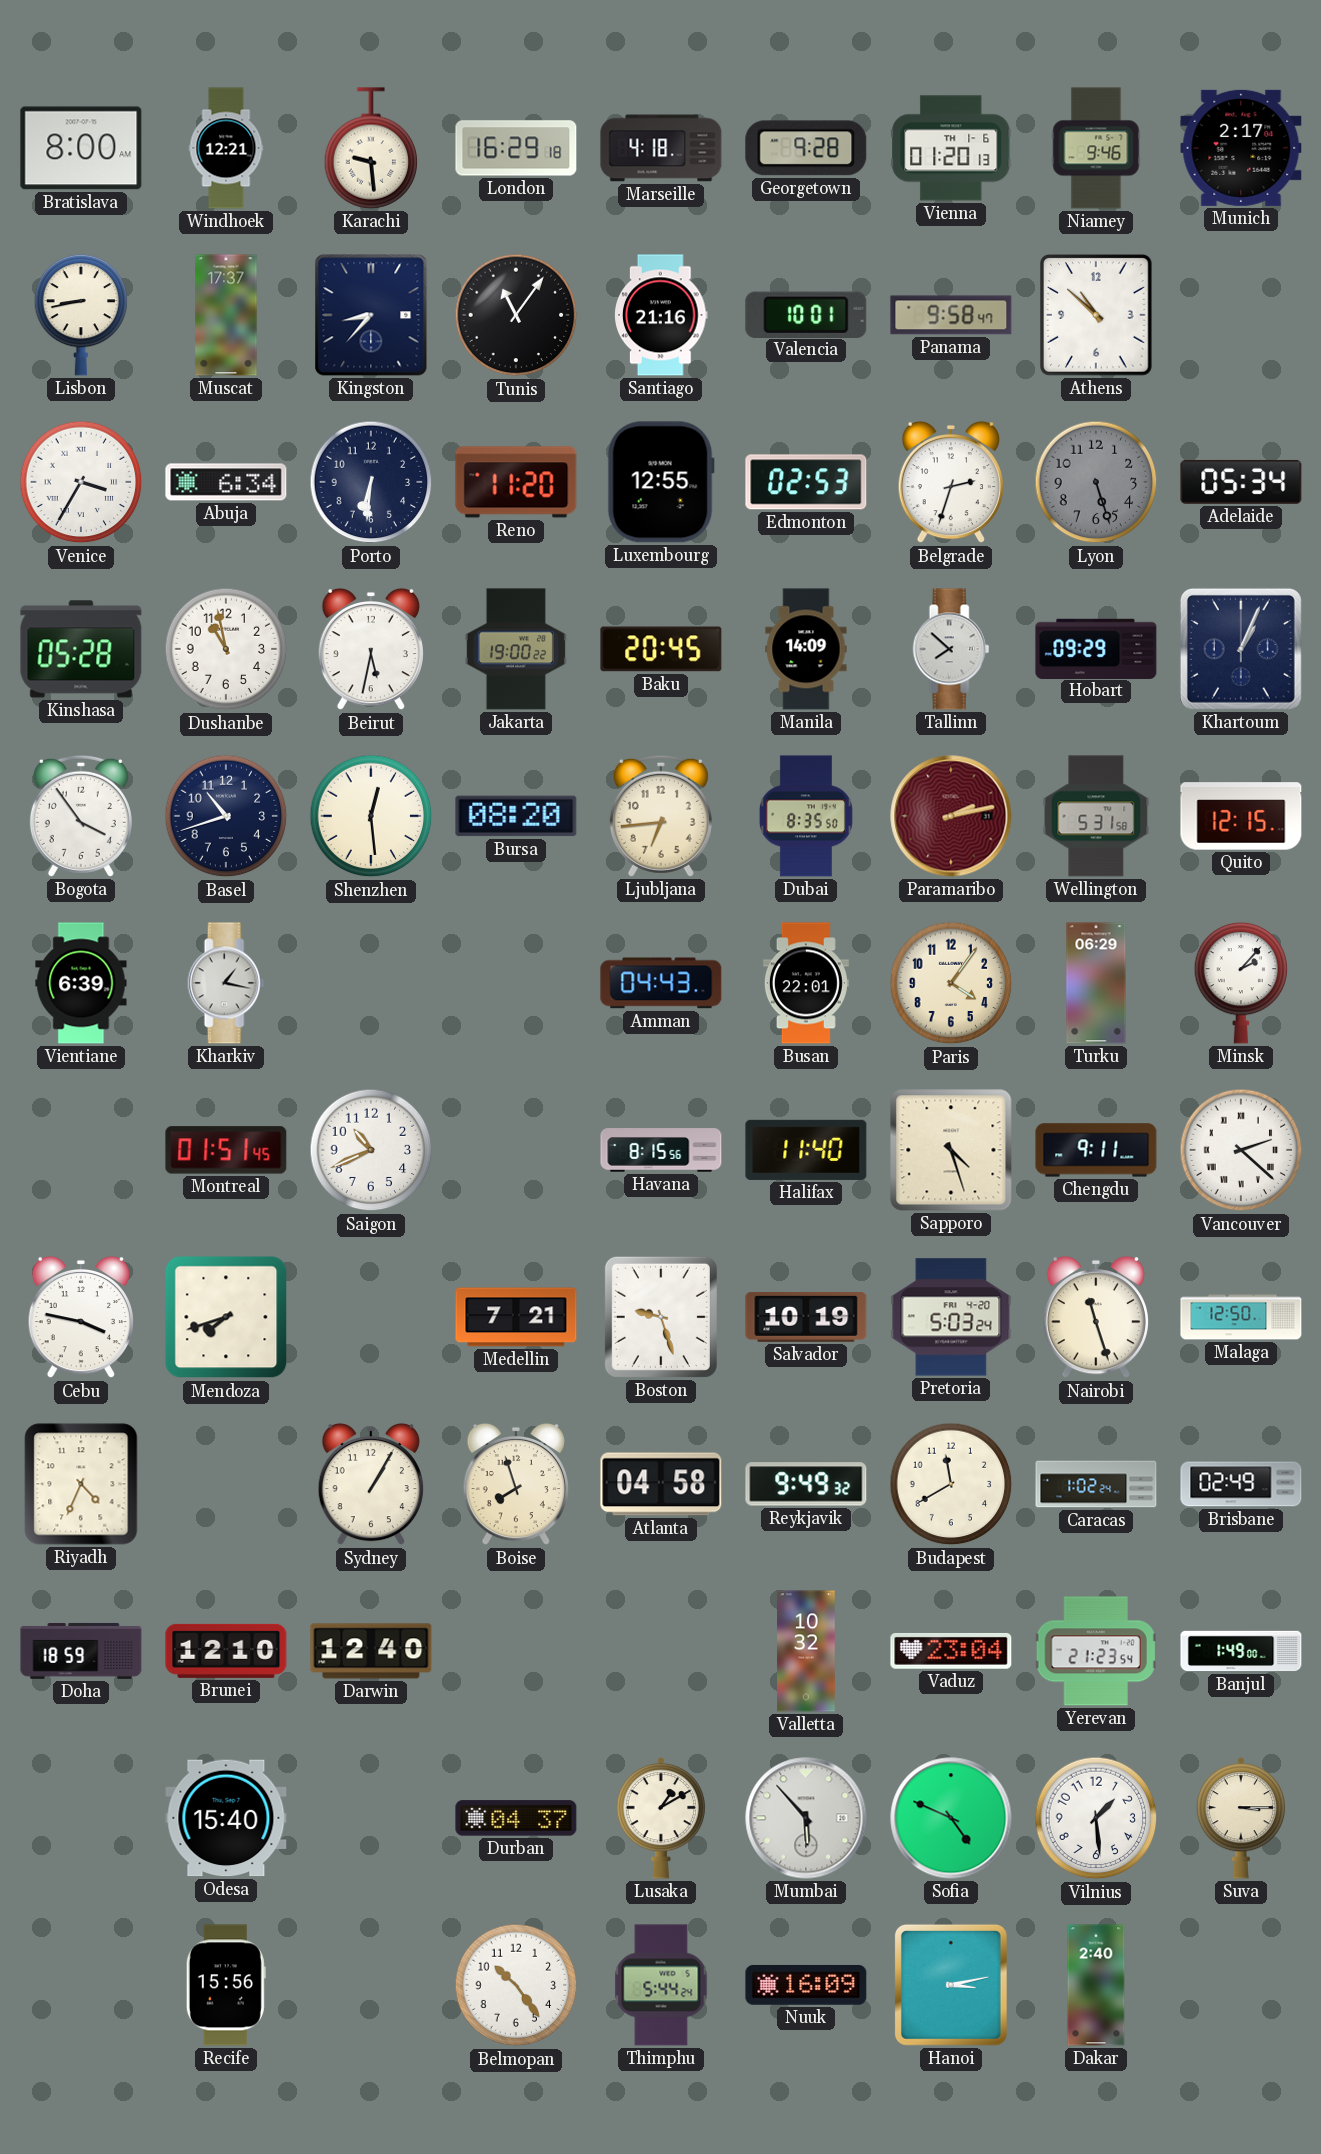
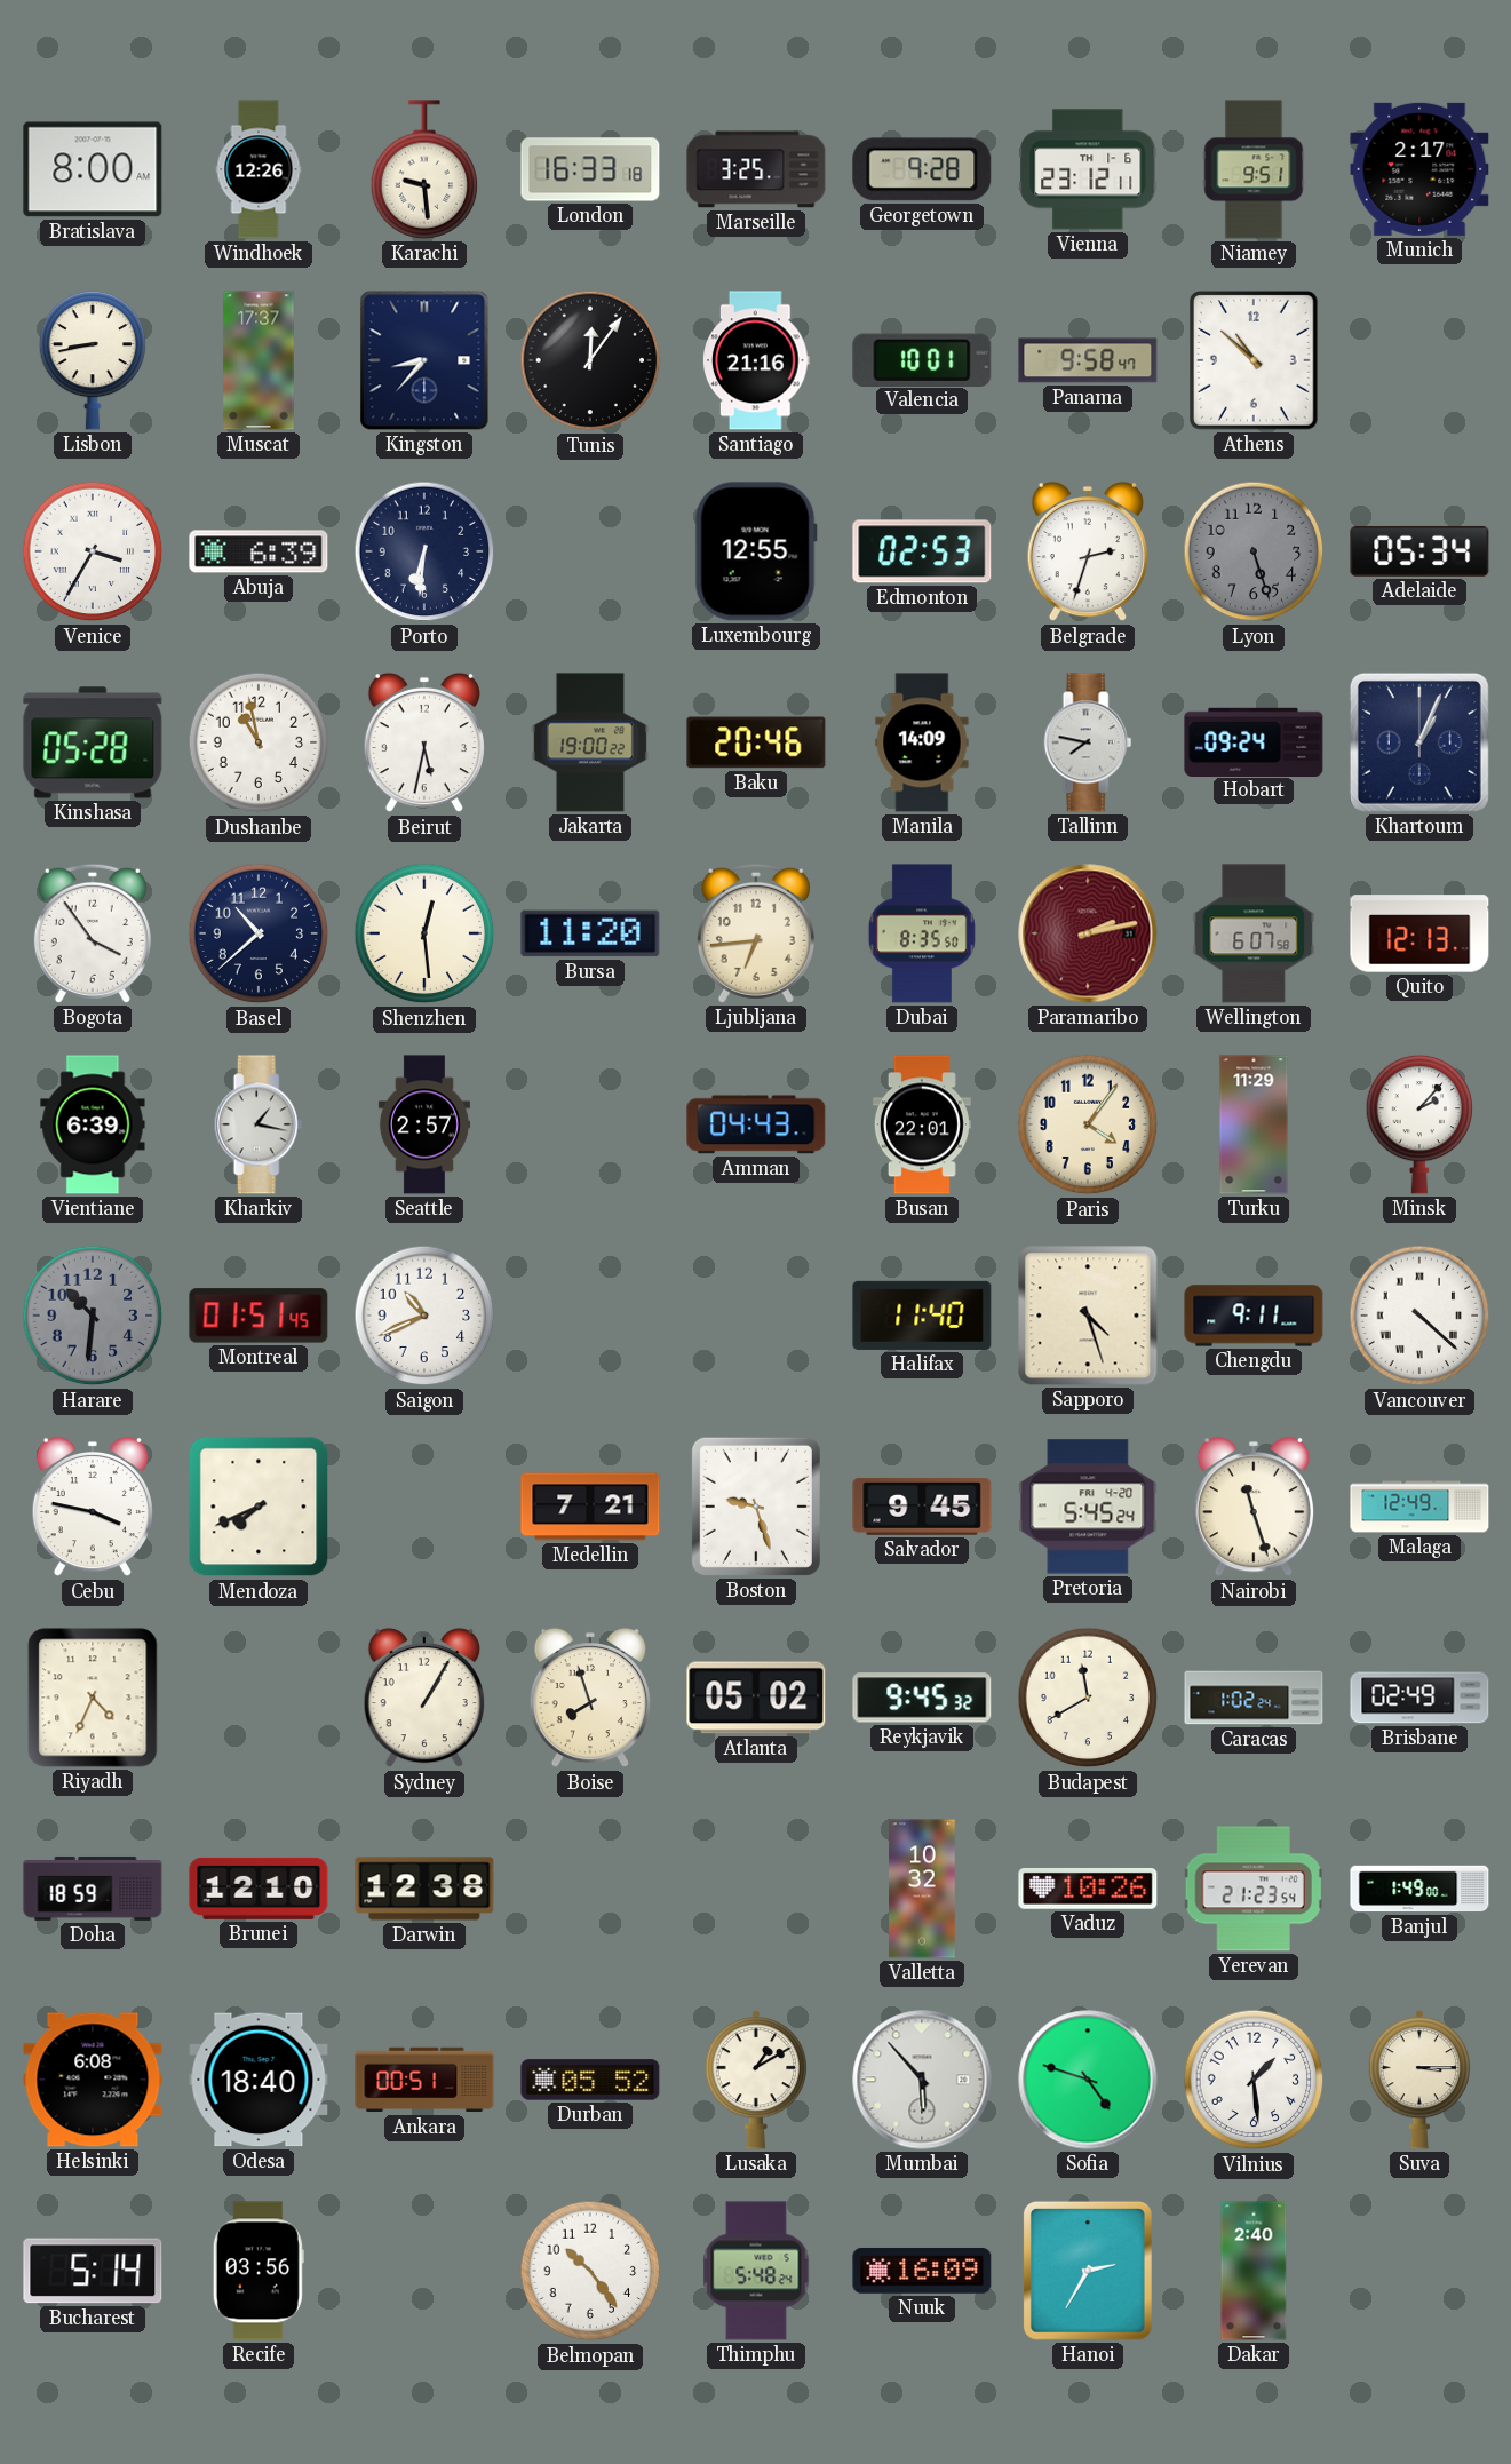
Windhoek: 12:21 -> 12:26 (259, 169)
London: 16:29 -> 16:33 (590, 169)
Marseille: 4:18 -> 3:25 (756, 169)
Vienna: 01:20 -> 23:12 (1088, 169)
Niamey: 9:46 -> 9:51 (1254, 169)
Tunis: 11:06 -> 12:06 (590, 360)
Abuja: 6:34 -> 6:39 (259, 551)
Reno: 11:20 -> none (516, 482)
Baku: 20:45 -> 20:46 (756, 742)
Tallinn: 7:52 -> 7:47 (1088, 742)
Hobart: 09:29 -> 09:24 (1254, 741)
Basel: 10:42 -> 10:38 (259, 933)
Bursa: 08:20 -> 11:20 (590, 933)
Wellington: 5:31 -> 6:07 (1254, 933)
Quito: 12:15 -> 12:13 (1419, 933)
Seattle: none -> 2:57 (424, 1124)
Turku: 06:29 -> 11:29 (1254, 1124)
Harare: none -> 10:31 (93, 1316)
Havana: 8:15 -> none (661, 1150)
Vancouver: 2:22 -> 4:22 (1419, 1316)
Mendoza: 7:42 -> 7:41 (259, 1507)
Salvador: 10:19 -> 9:45 (922, 1507)
Pretoria: 5:03 -> 5:45 (1088, 1507)
Malaga: 12:50 -> 12:49 (1419, 1507)
Atlanta: 04:58 -> 05:02 (756, 1698)
Reykjavik: 9:49 -> 9:45 (922, 1698)
Darwin: 12:40 -> 12:38 (424, 1889)
Vaduz: 23:04 -> 10:26 (1088, 1889)
Helsinki: none -> 6:08 (93, 2080)
Odesa: 15:40 -> 18:40 (259, 2080)
Ankara: none -> 00:51 (424, 2080)
Durban: 04:37 -> 05:52 (590, 2080)
Sofia: 4:49 -> 4:48 (1088, 2080)
Bucharest: none -> 5:14 (93, 2271)
Recife: 15:56 -> 03:56 (259, 2271)
Thimphu: 5:44 -> 5:48 (756, 2271)
Hanoi: 3:13 -> 2:35 (1088, 2271)
